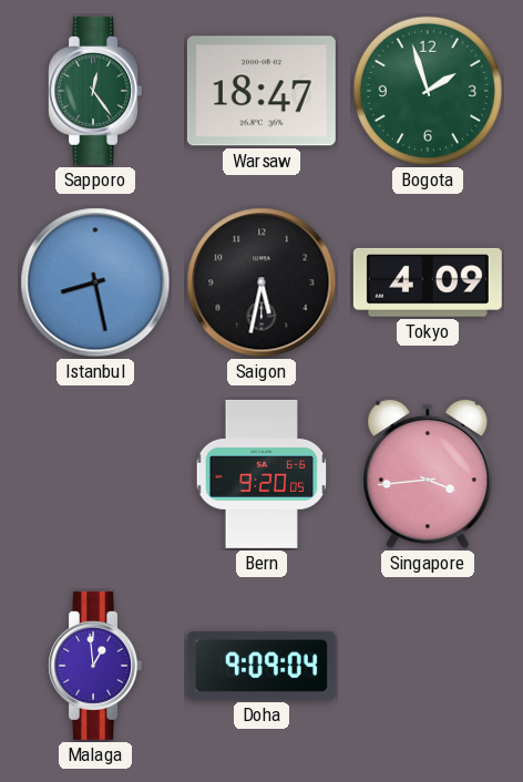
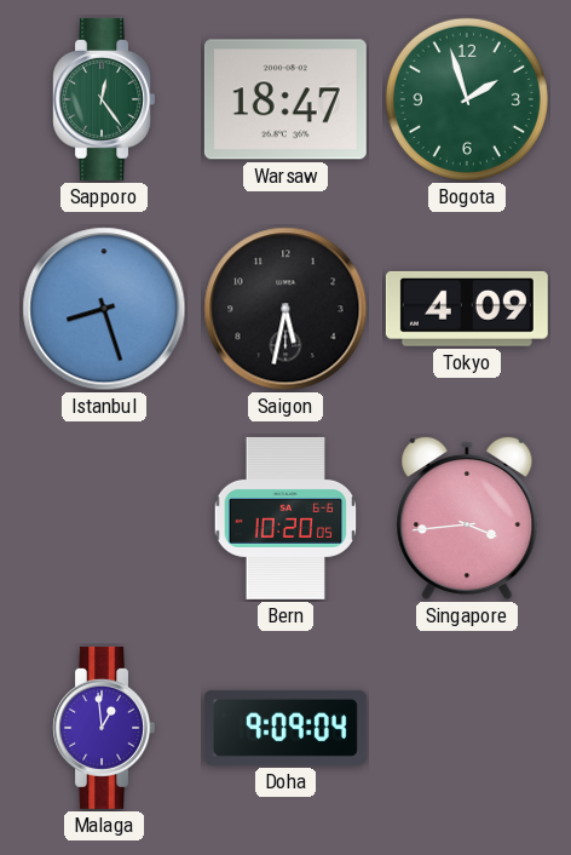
Istanbul: 8:28 -> 8:27 (104, 309)
Bern: 9:20 -> 10:20 (285, 518)
